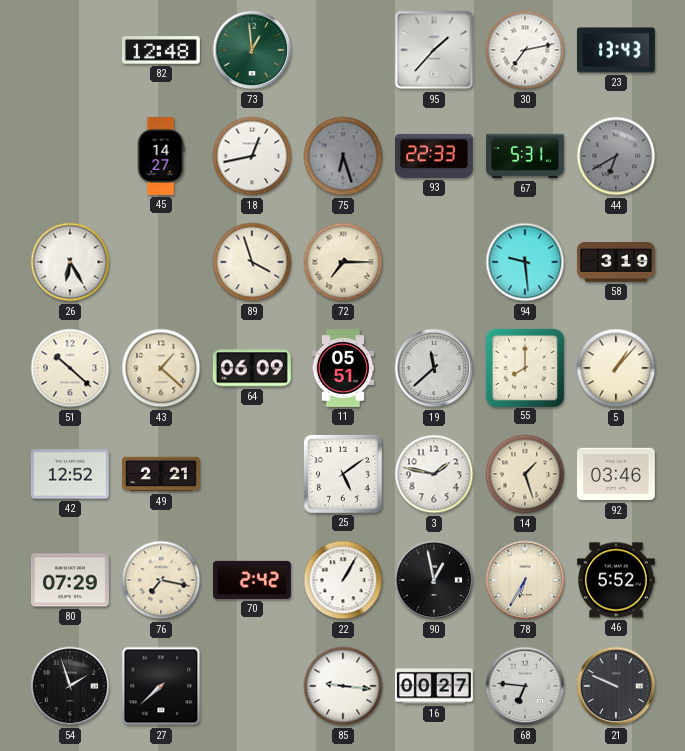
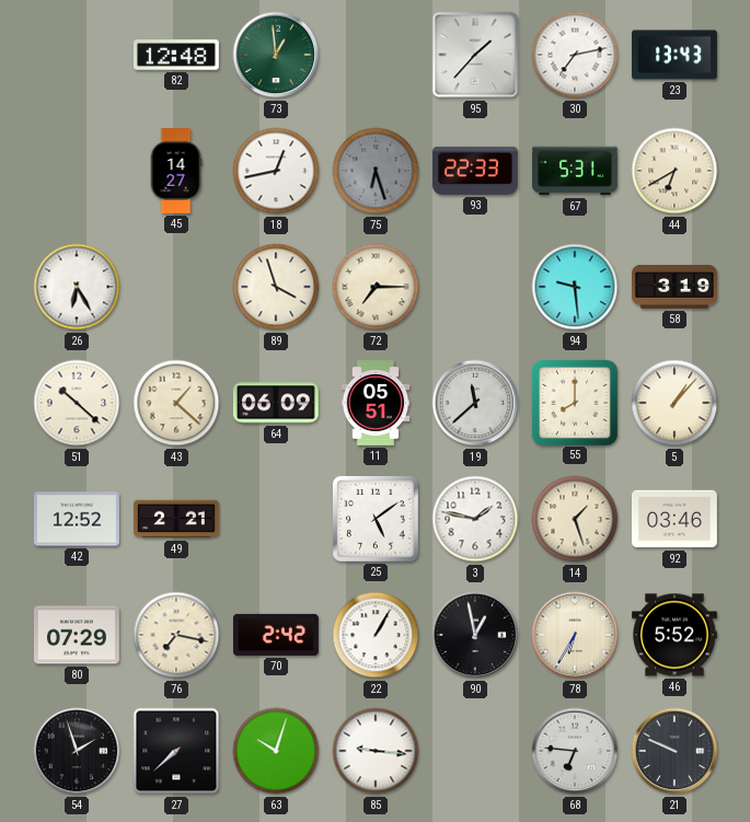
44 dial: grey -> cream (674, 171)
63: none -> 10:03 (276, 751)
16: 00:27 -> none (434, 686)
